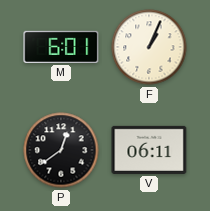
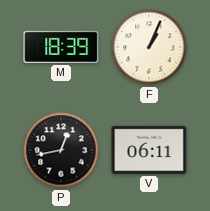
M: 6:01 -> 18:39 (61, 47)
P: 12:39 -> 12:43 (61, 150)
